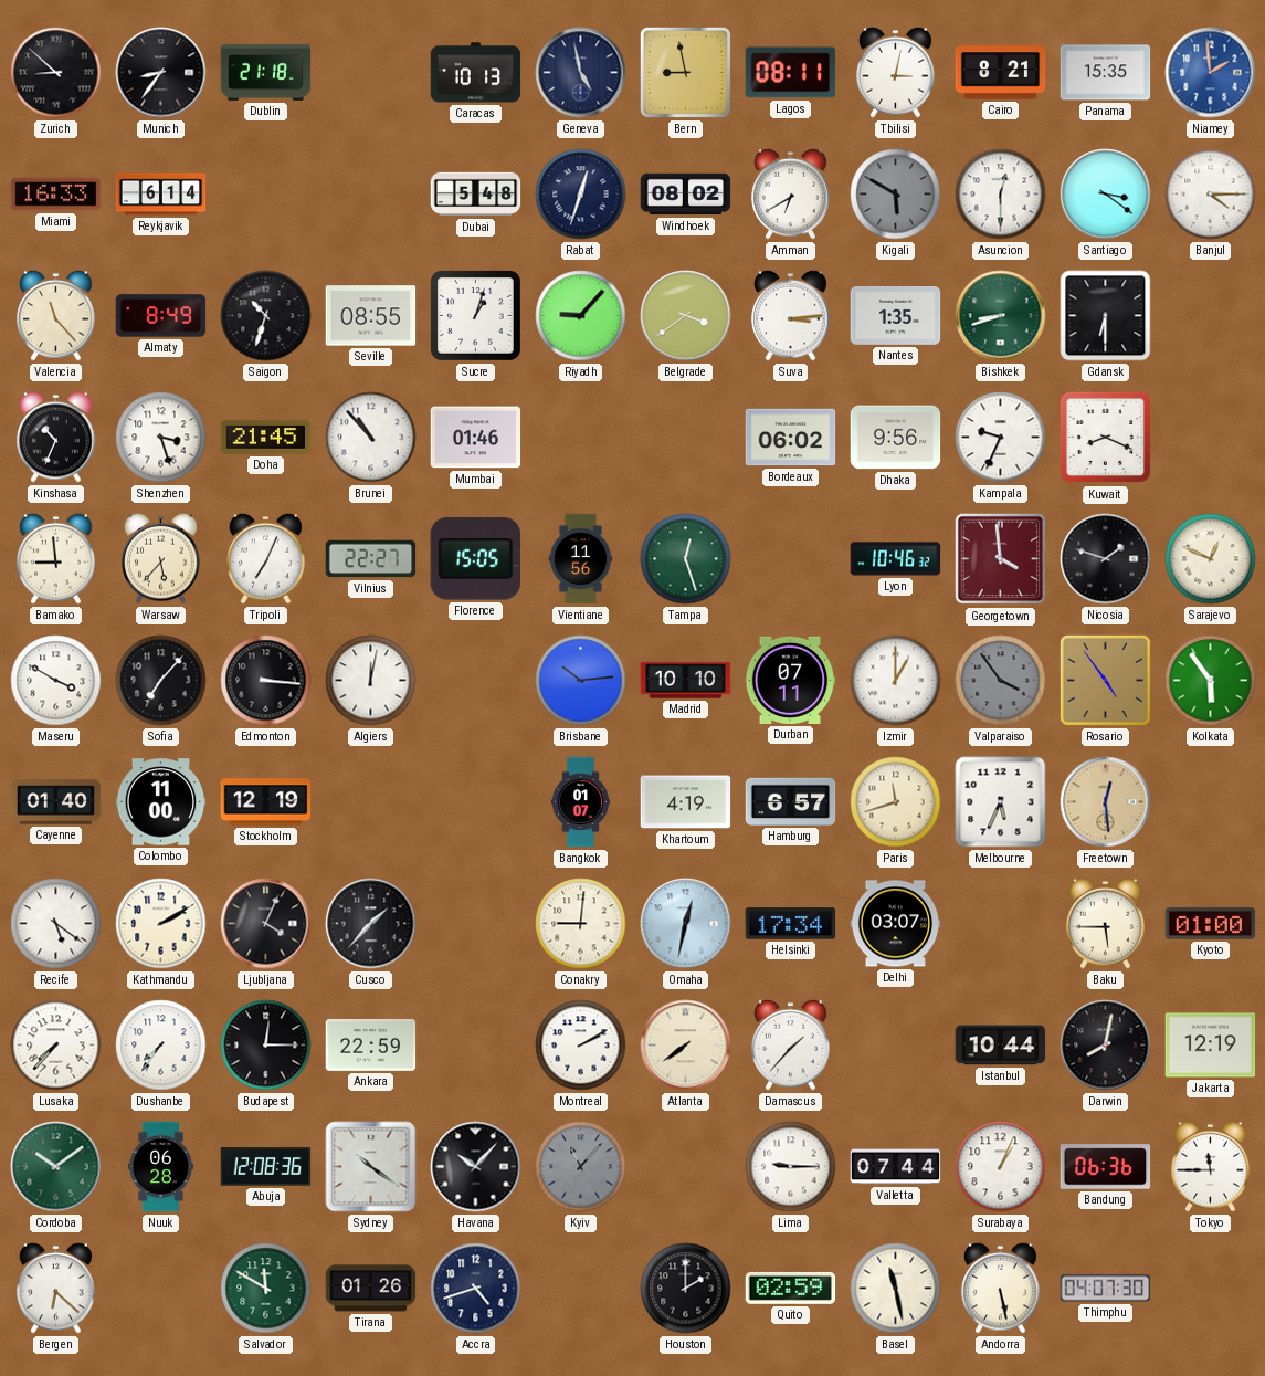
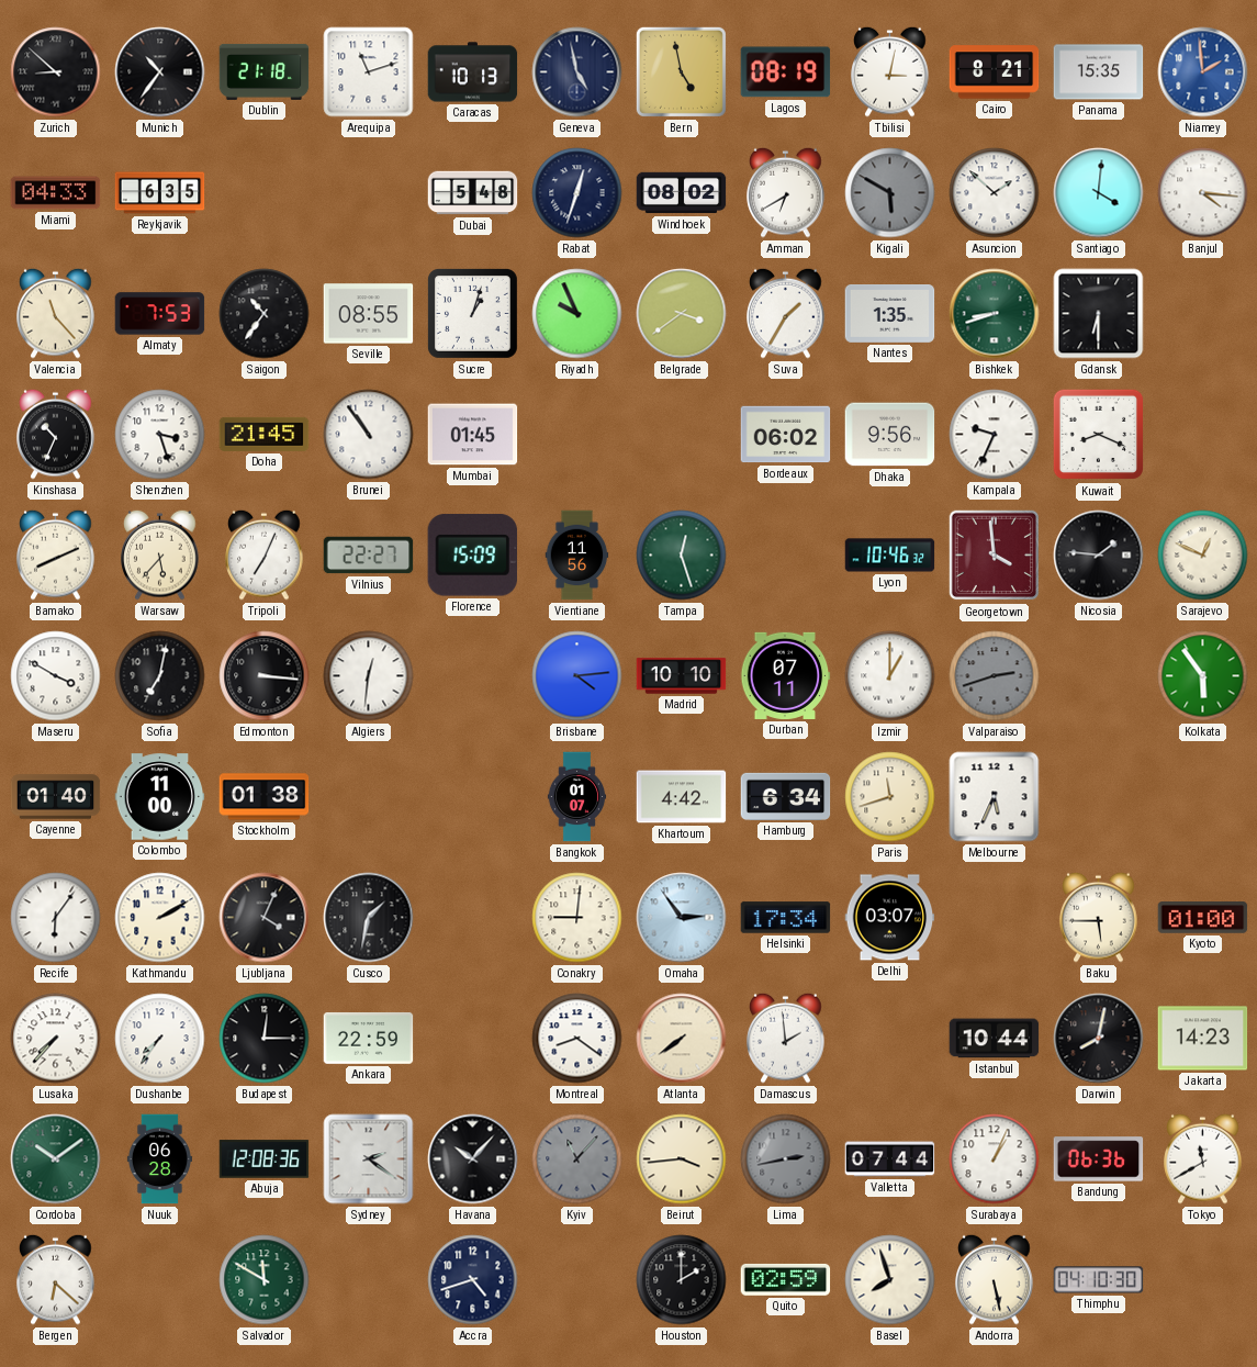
Munich: 8:36 -> 10:36 (160, 72)
Arequipa: none -> 11:12 (369, 72)
Bern: 8:58 -> 4:58 (681, 71)
Lagos: 08:11 -> 08:19 (786, 72)
Miami: 16:33 -> 04:33 (56, 193)
Reykjavik: 6:14 -> 6:35 (160, 193)
Asuncion: 12:30 -> 1:52 (995, 193)
Santiago: 3:21 -> 4:01 (1099, 193)
Banjul: 4:15 -> 4:16 (1203, 193)
Almaty: 8:49 -> 7:53 (160, 314)
Saigon: 10:33 -> 10:36 (265, 314)
Riyadh: 9:07 -> 9:56 (577, 314)
Suva: 3:14 -> 1:35 (786, 313)
Brunei: 10:53 -> 10:54 (369, 435)
Mumbai: 01:46 -> 01:45 (473, 435)
Bamako: 8:59 -> 8:11 (56, 554)
Florence: 15:05 -> 15:09 (472, 556)
Nicosia: 1:48 -> 1:46 (1099, 556)
Sofia: 7:07 -> 7:02 (160, 676)
Algiers: 12:02 -> 12:31 (369, 676)
Brisbane: 10:14 -> 4:14 (577, 676)
Valparaiso: 3:54 -> 2:42 (995, 676)
Rosario: 4:54 -> none (1105, 680)
Stockholm: 12:19 -> 01:38 (265, 797)
Khartoum: 4:19 -> 4:42 (682, 797)
Hamburg: 6:57 -> 6:34 (786, 796)
Freetown: 12:29 -> none (1106, 802)
Recife: 5:21 -> 6:06 (56, 918)
Cusco: 1:37 -> 1:32 (369, 918)
Omaha: 12:32 -> 2:54 (682, 918)
Montreal: 2:10 -> 8:21 (577, 1039)
Damascus: 1:37 -> 1:59 (786, 1038)
Jakarta: 12:19 -> 14:23 (1203, 1039)
Sydney: 10:21 -> 2:21 (369, 1159)
Beirut: none -> 3:44 (682, 1159)
Lima: 9:15 -> 2:43 (786, 1159)
Lima dial: white -> grey (786, 1159)
Tokyo: 11:45 -> 11:40 (1203, 1158)
Tirana: 01:26 -> none (371, 1289)
Basel: 11:28 -> 7:57 (890, 1280)
Thimphu: 04:07 -> 04:10 (1099, 1280)
